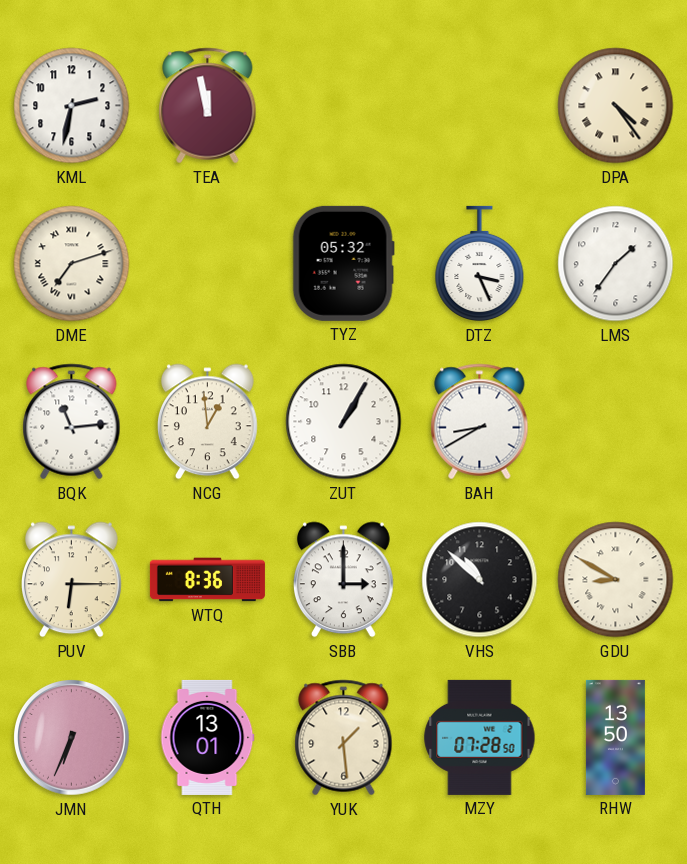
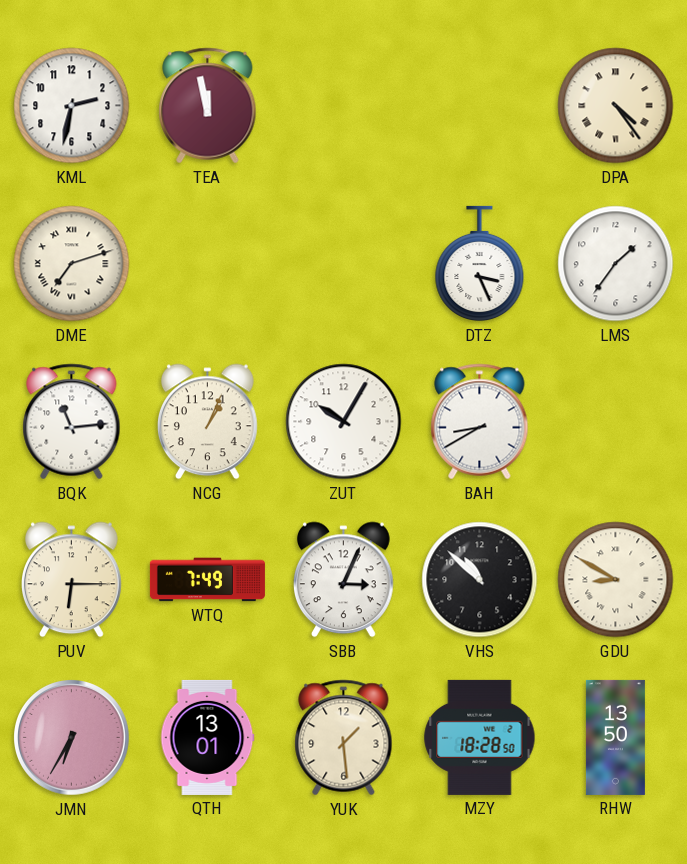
TYZ: 05:32 -> none (343, 263)
NCG: 12:59 -> 1:04 (208, 422)
ZUT: 1:05 -> 10:05 (344, 422)
WTQ: 8:36 -> 7:49 (207, 580)
SBB: 3:00 -> 3:04 (344, 580)
JMN: 6:34 -> 6:35 (72, 738)
MZY: 07:28 -> 18:28 (480, 737)
